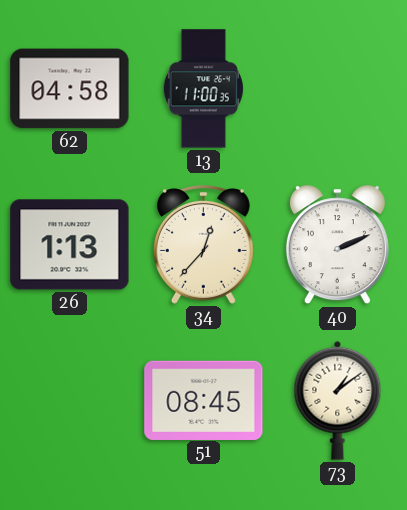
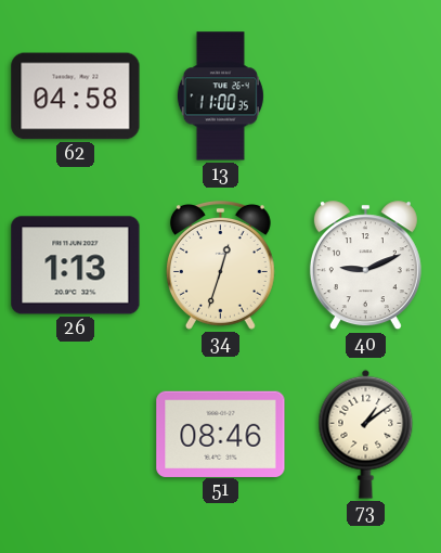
34: 12:37 -> 12:33 (220, 266)
40: 2:11 -> 9:11 (365, 266)
51: 08:45 -> 08:46 (221, 434)
